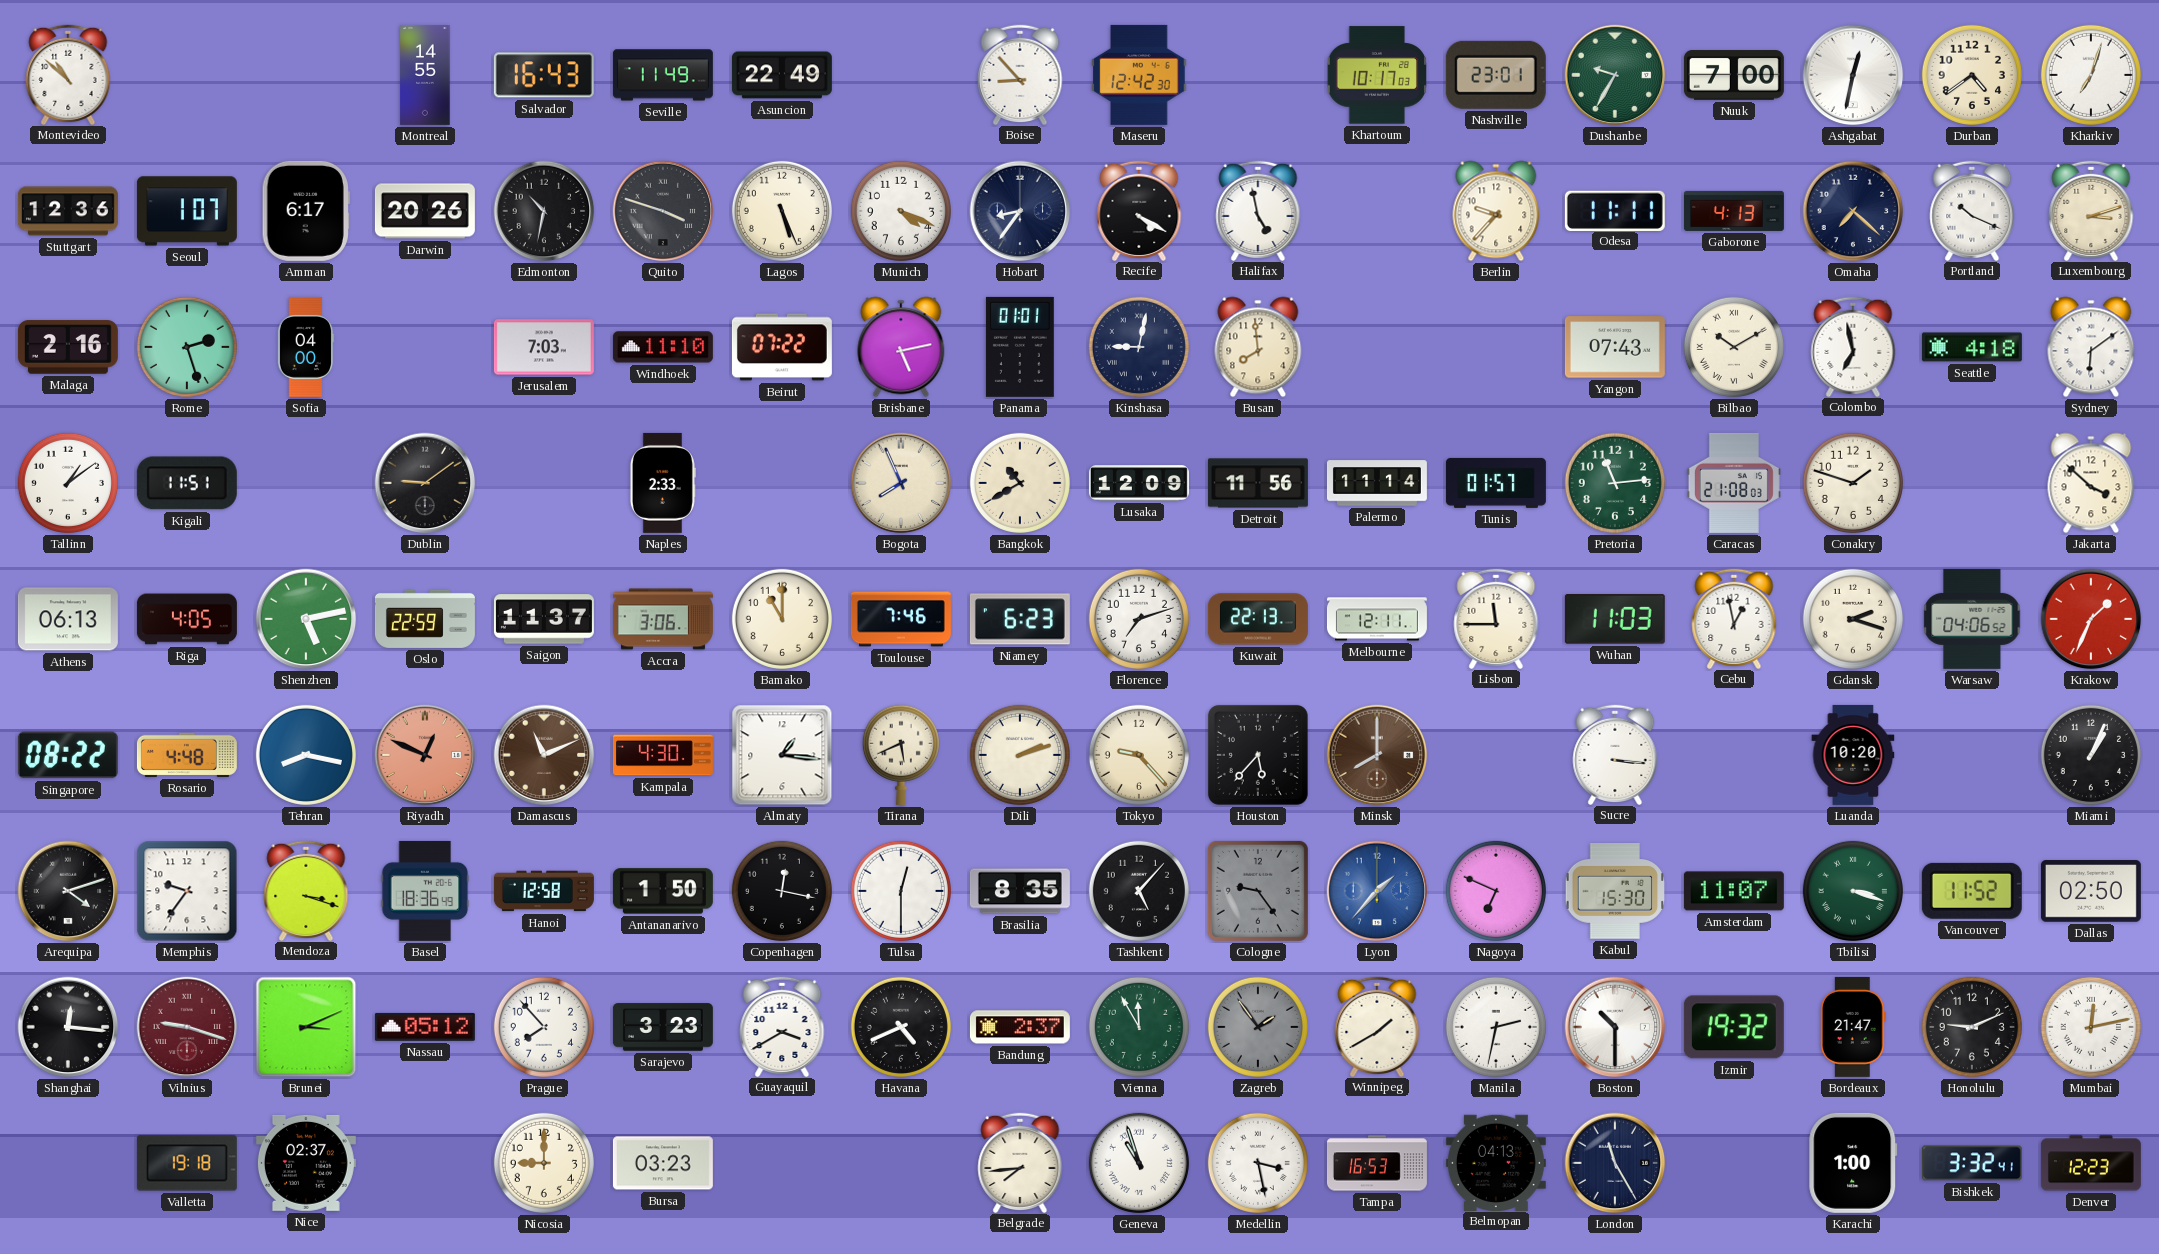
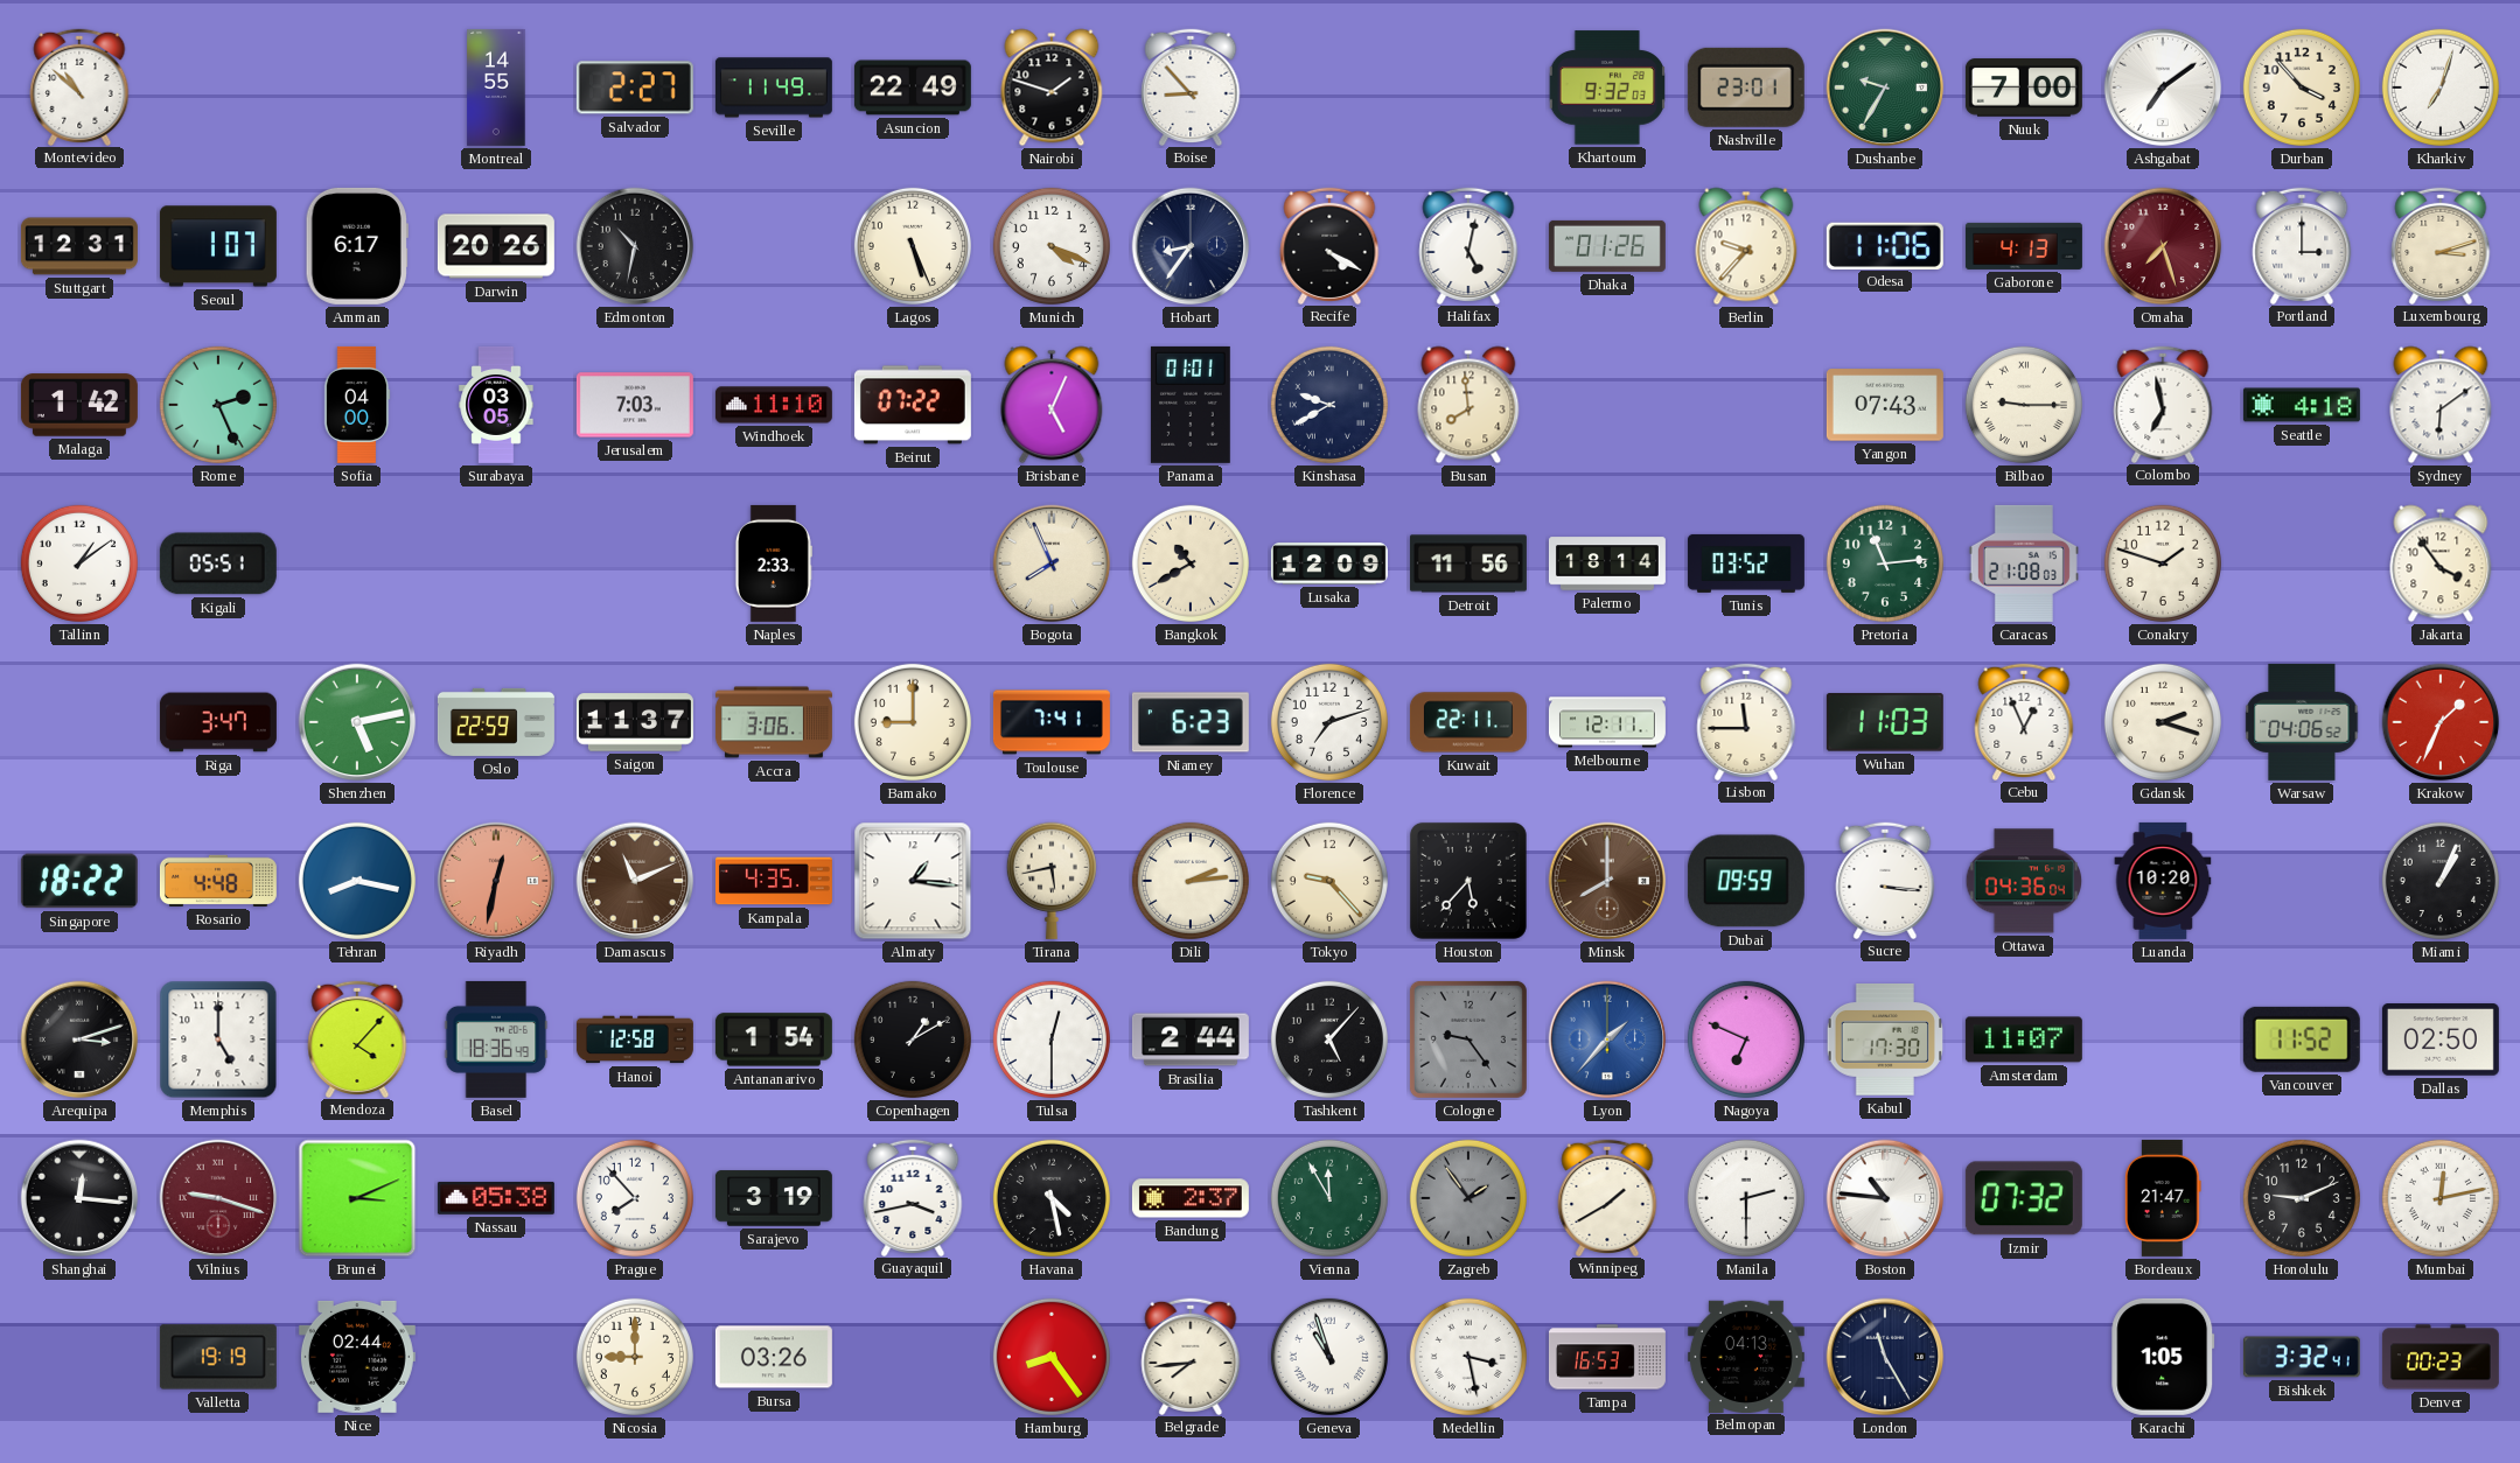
Salvador: 16:43 -> 2:27 (635, 87)
Nairobi: none -> 1:48 (1052, 87)
Maseru: 12:42 -> none (1139, 75)
Khartoum: 10:17 -> 9:32 (1607, 87)
Ashgabat: 12:32 -> 7:09 (2163, 87)
Durban: 4:39 -> 3:53 (2302, 87)
Stuttgart: 12:36 -> 12:31 (79, 246)
Quito: 3:48 -> none (663, 211)
Halifax: 4:58 -> 5:02 (1468, 245)
Dhaka: none -> 01:26 (1607, 246)
Odesa: 11:11 -> 11:06 (1885, 245)
Omaha: 7:22 -> 7:27 (2163, 246)
Omaha dial: navy -> burgundy (2163, 246)
Portland: 10:19 -> 3:00 (2302, 245)
Malaga: 2:16 -> 1:42 (79, 405)
Rome: 2:27 -> 2:26 (218, 405)
Surabaya: none -> 03:05 (496, 405)
Brisbane: 5:13 -> 5:04 (1052, 405)
Kinshasa: 9:02 -> 9:40 (1329, 405)
Bilbao: 10:10 -> 9:15 (2024, 405)
Kigali: 11:51 -> 05:51 (218, 563)
Dublin: 9:09 -> none (425, 483)
Palermo: 11:14 -> 18:14 (1607, 563)
Tunis: 01:57 -> 03:52 (1746, 563)
Jakarta: 3:52 -> 3:54 (2441, 563)
Athens: 06:13 -> none (68, 619)
Riga: 4:05 -> 3:47 (218, 722)
Bamako: 11:00 -> 9:00 (913, 722)
Toulouse: 7:46 -> 7:41 (1052, 722)
Kuwait: 22:13 -> 22:11 (1468, 722)
Cebu: 12:58 -> 12:56 (2024, 721)
Singapore: 08:22 -> 18:22 (79, 881)
Riyadh: 12:49 -> 12:32 (496, 881)
Kampala: 4:30 -> 4:35 (774, 881)
Tirana: 5:41 -> 5:43 (1052, 881)
Dili: 2:12 -> 2:14 (1191, 881)
Dubai: none -> 09:59 (1746, 881)
Ottawa: none -> 04:36 (2024, 881)
Arequipa: 4:12 -> 3:12 (79, 1039)
Memphis: 9:36 -> 5:00 (218, 1039)
Mendoza: 3:18 -> 4:07 (357, 1038)
Antananarivo: 1:50 -> 1:54 (774, 1039)
Copenhagen: 12:17 -> 1:10 (913, 1039)
Brasilia: 8:35 -> 2:44 (1191, 1039)
Kabul: 15:30 -> 17:30 (1884, 1041)
Tbilisi: 3:18 -> none (1853, 891)
Nassau: 05:12 -> 05:38 (496, 1198)
Sarajevo: 3:23 -> 3:19 (774, 1198)
Guayaquil: 3:40 -> 3:43 (913, 1197)
Havana: 4:41 -> 4:28 (1052, 1198)
Manila: 2:32 -> 2:30 (1746, 1198)
Boston: 10:30 -> 10:46 (1885, 1198)
Izmir: 19:32 -> 07:32 (2024, 1198)
Valletta: 19:18 -> 19:19 (218, 1357)
Nice: 02:37 -> 02:44 (357, 1357)
Bursa: 03:23 -> 03:26 (774, 1357)
Hamburg: none -> 8:24 (1052, 1357)
Karachi: 1:00 -> 1:05 (2163, 1357)
Denver: 12:23 -> 00:23 (2441, 1357)
